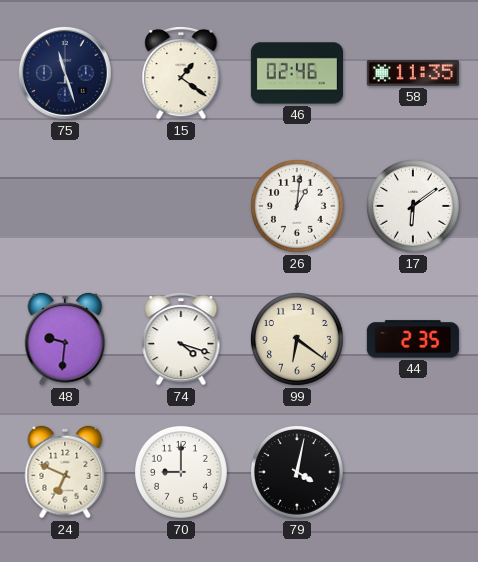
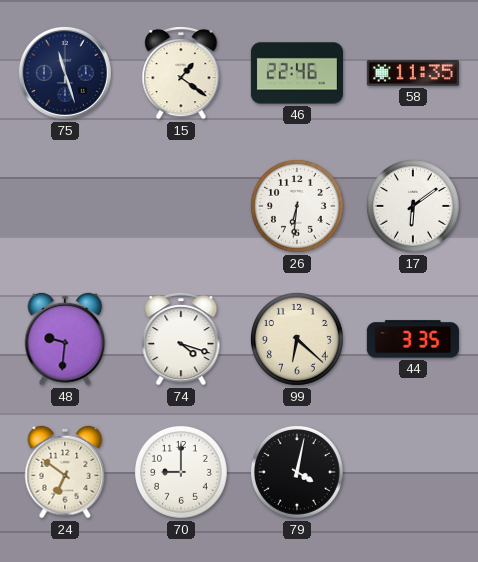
46: 02:46 -> 22:46 (297, 73)
26: 1:01 -> 6:31 (297, 206)
99: 6:21 -> 6:22 (297, 339)
44: 2:35 -> 3:35 (413, 339)
24: 6:49 -> 6:51 (65, 472)
